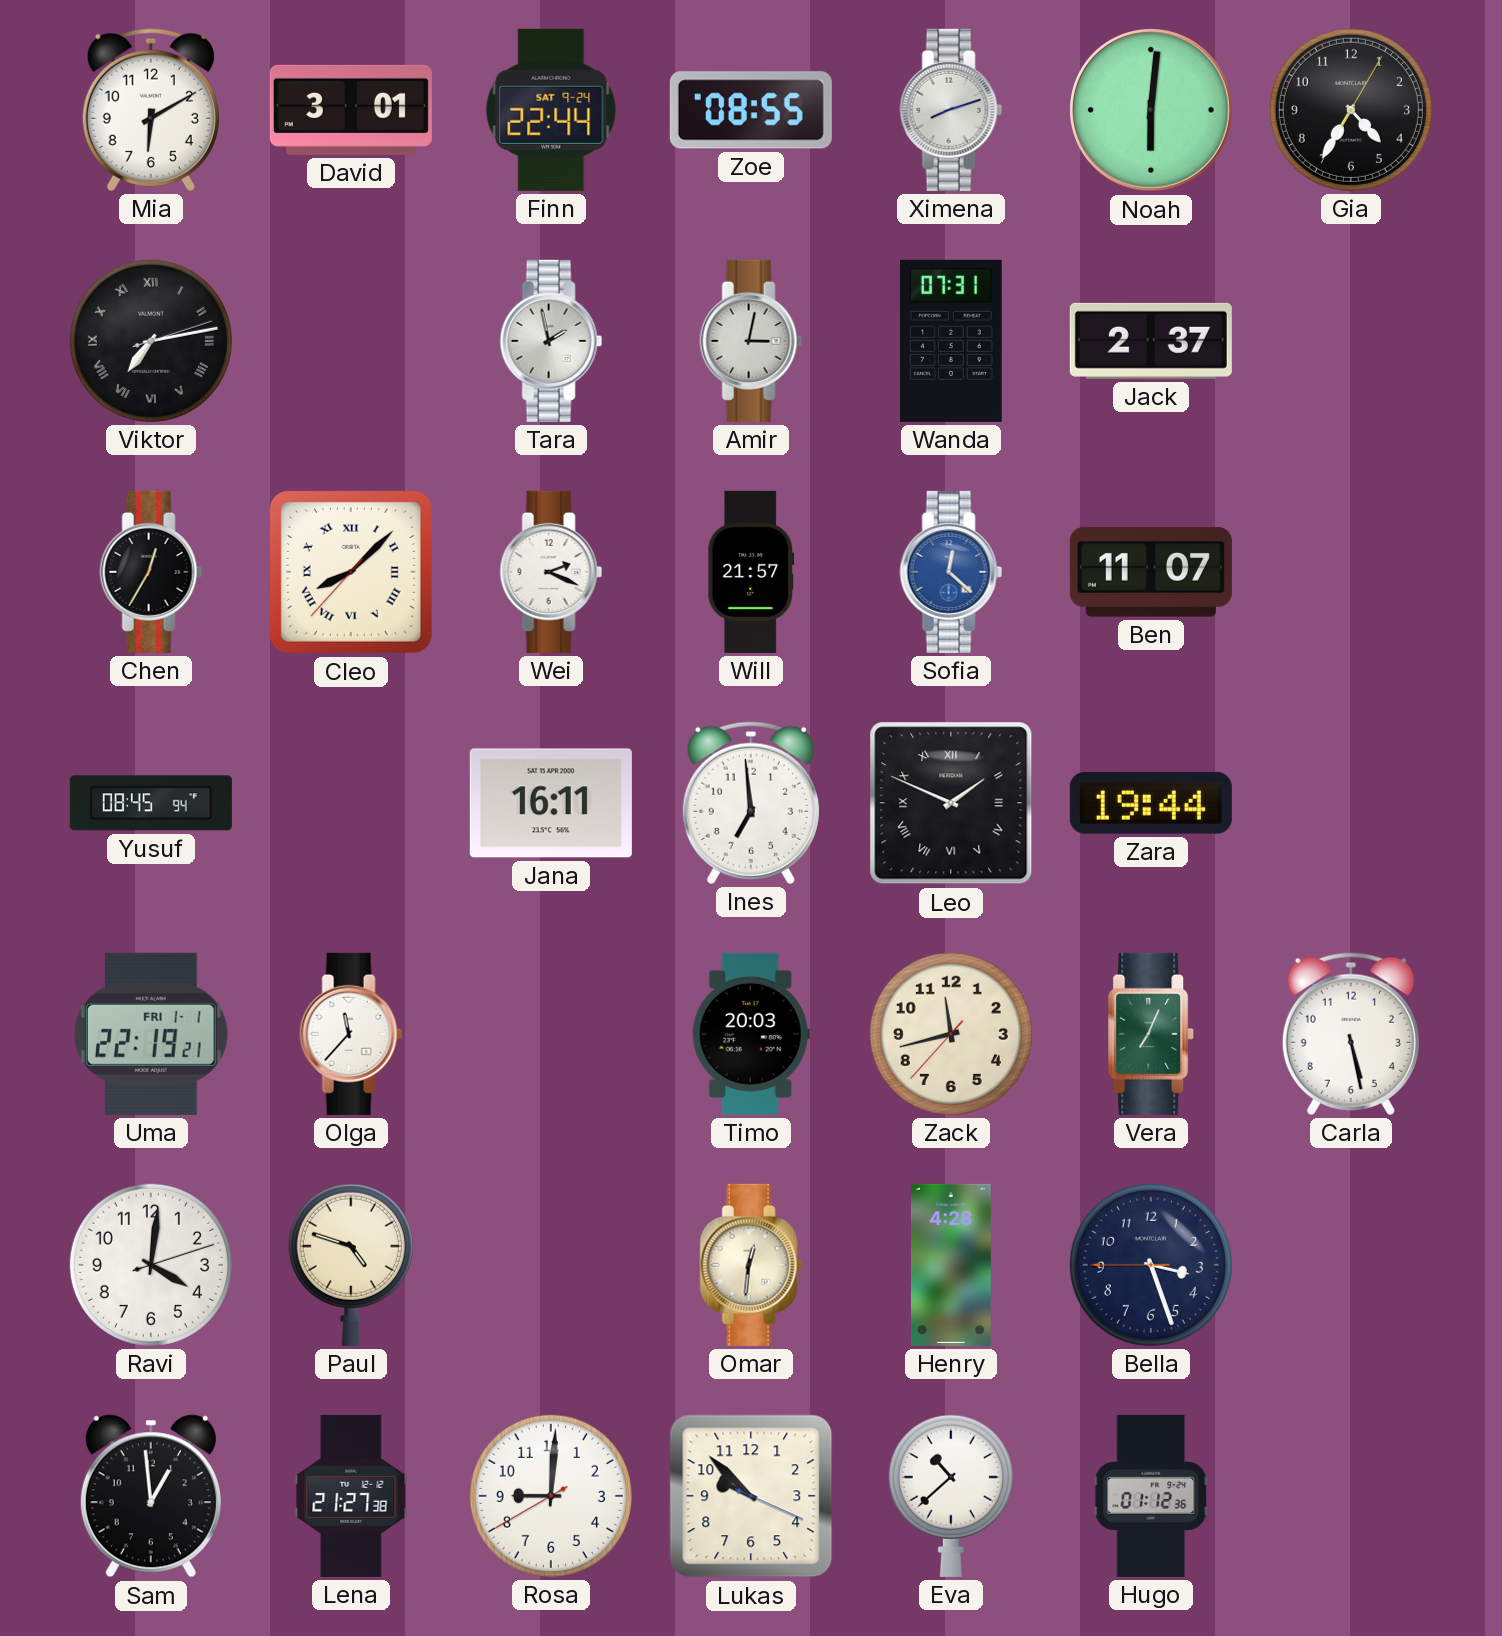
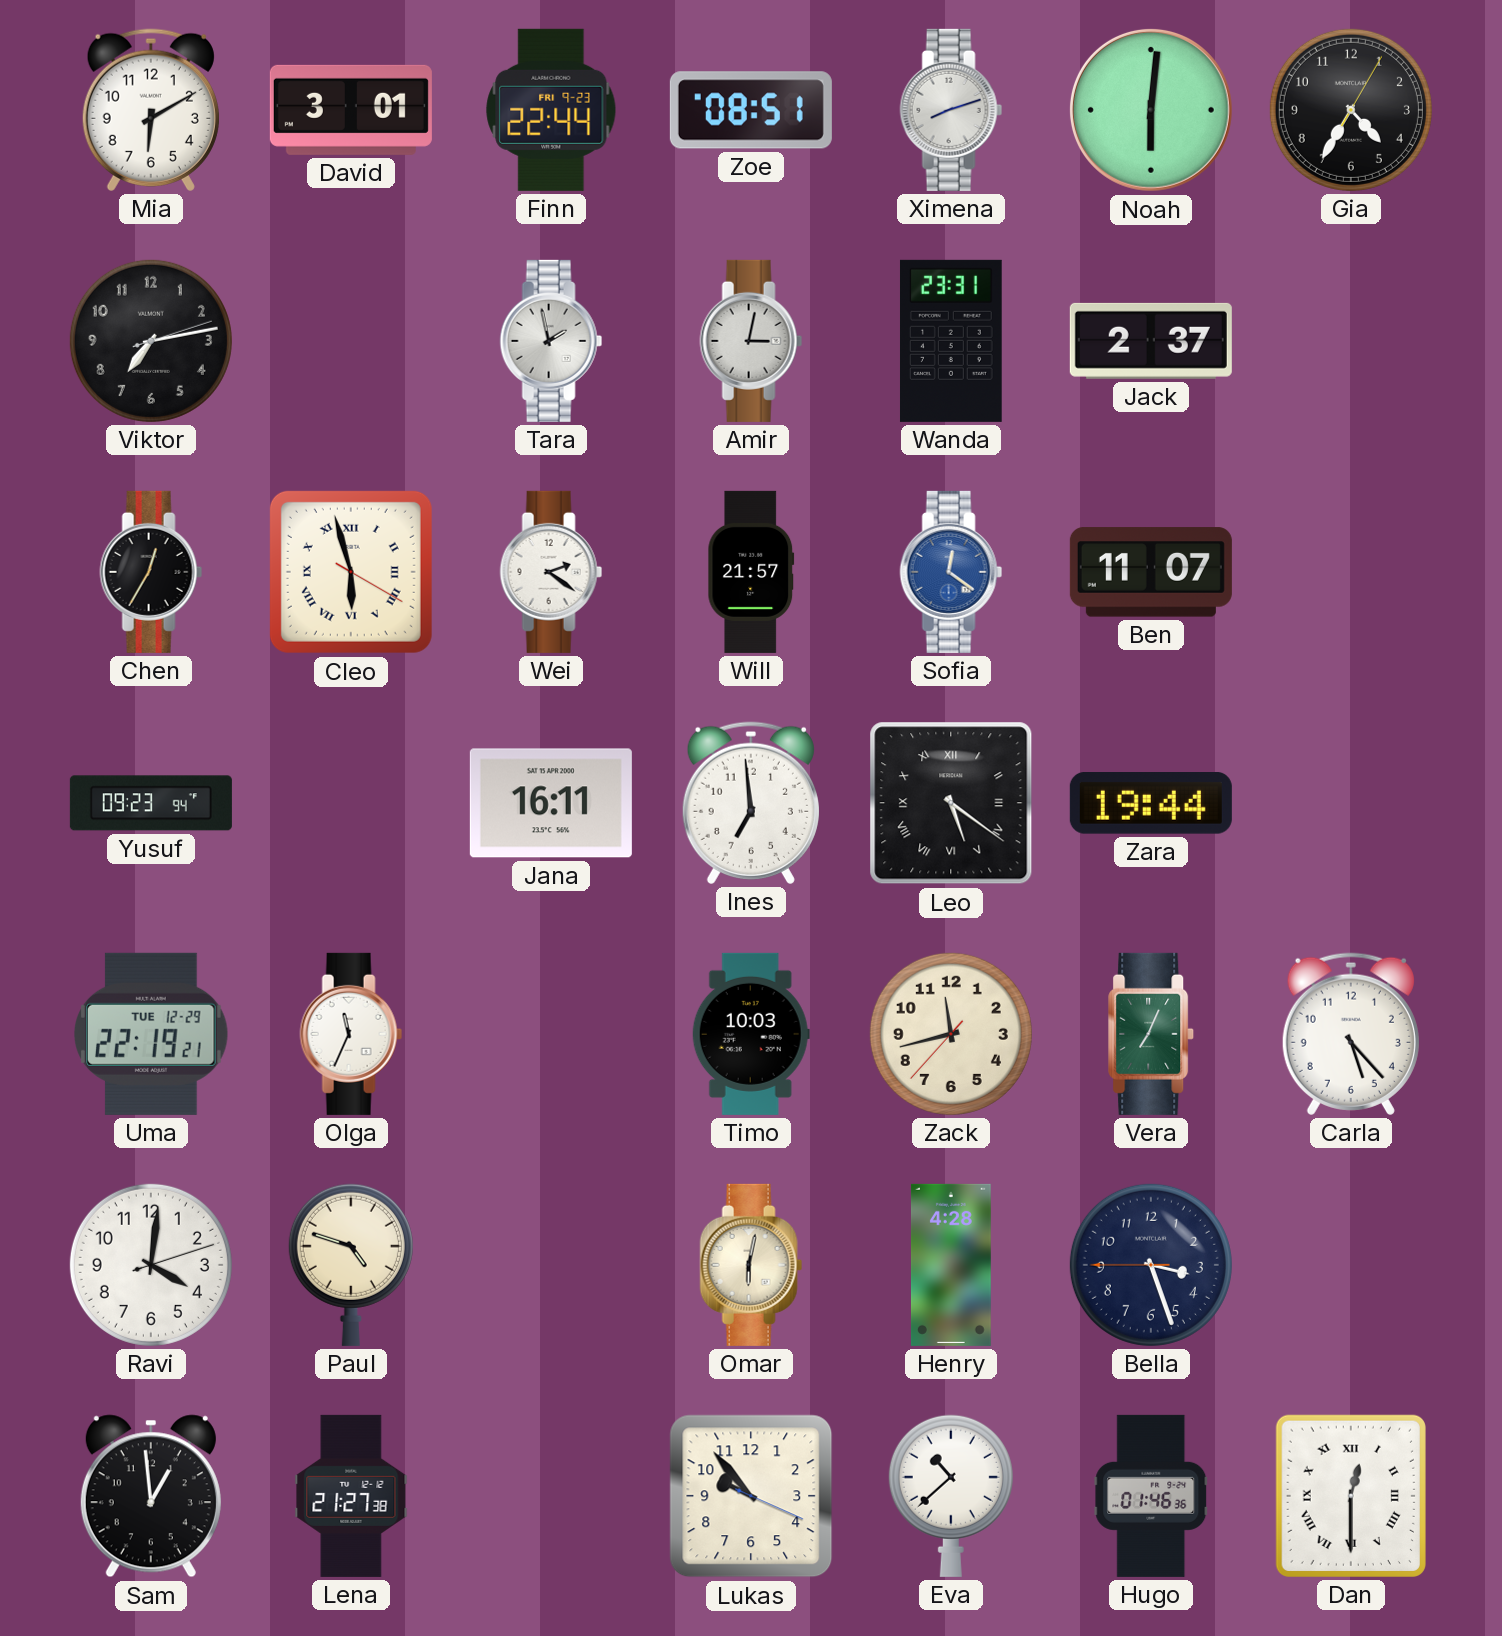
Finn date: SAT 9-24 -> FRI 9-23 (551, 110)
Zoe: 08:55 -> 08:51 (751, 110)
Viktor numerals: Roman -> Arabic (151, 341)
Wanda: 07:31 -> 23:31 (951, 341)
Cleo: 8:07 -> 5:57 (351, 572)
Wei: 2:19 -> 2:21 (551, 572)
Sofia: 12:22 -> 12:21 (951, 572)
Yusuf: 08:45 -> 09:23 (151, 803)
Leo: 1:49 -> 5:21 (951, 803)
Uma date: FRI 1-1 -> TUE 12-29 (151, 1034)
Olga: 11:37 -> 11:34 (351, 1034)
Timo: 20:03 -> 10:03 (751, 1034)
Carla: 5:28 -> 5:23 (1351, 1034)
Omar: 12:31 -> 6:02 (751, 1265)
Rosa: 9:00 -> none (551, 1496)
Lukas: 9:52 -> 9:53 (751, 1496)
Hugo: 01:12 -> 01:46 (1151, 1496)
Dan: none -> 12:30 (1351, 1496)
